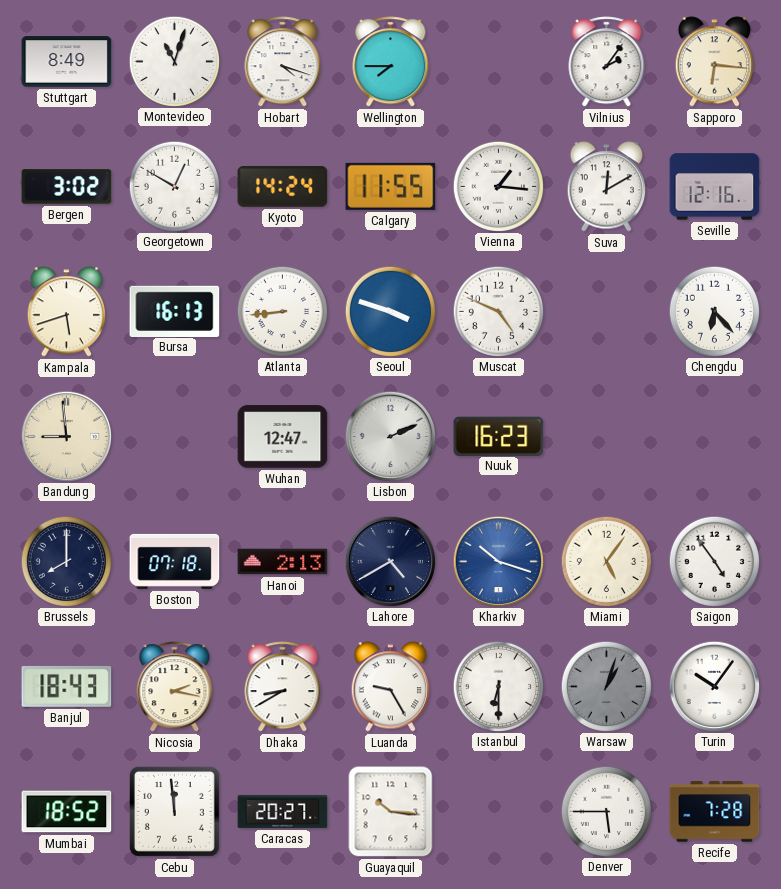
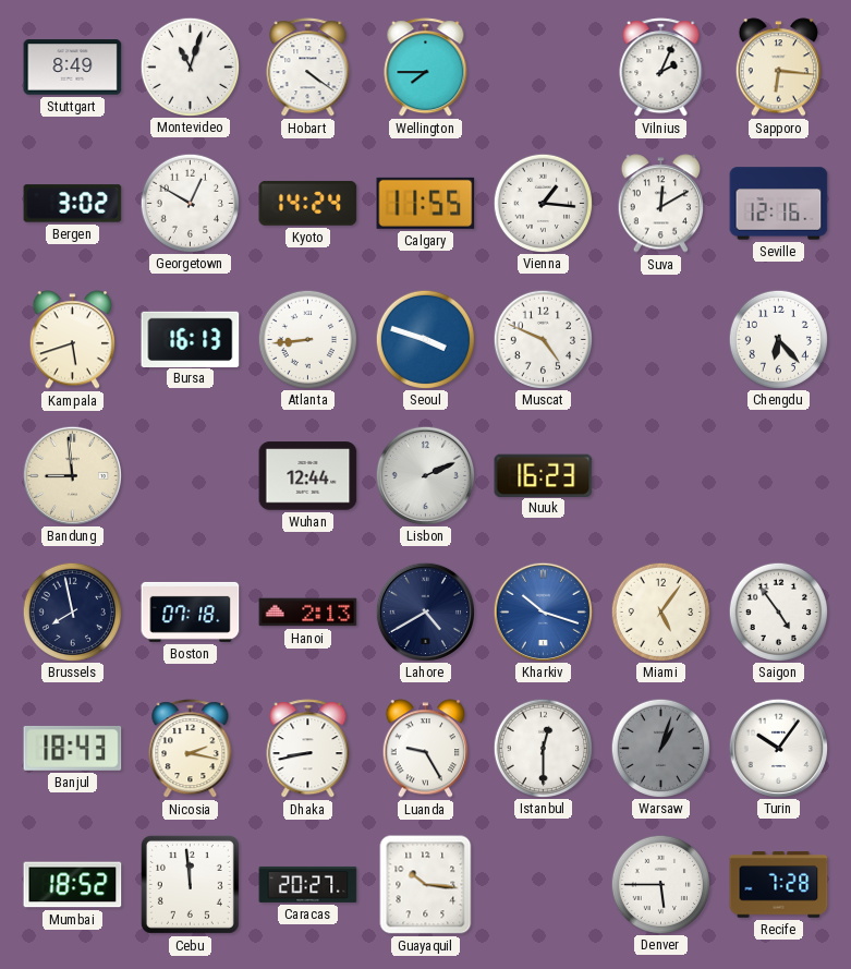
Hobart: 4:18 -> 4:21 (308, 68)
Vilnius: 2:06 -> 2:04 (661, 68)
Wuhan: 12:47 -> 12:44 (308, 476)
Brussels: 8:00 -> 7:58 (72, 611)
Dhaka: 8:40 -> 8:43 (308, 749)
Istanbul: 6:30 -> 12:30 (543, 748)
